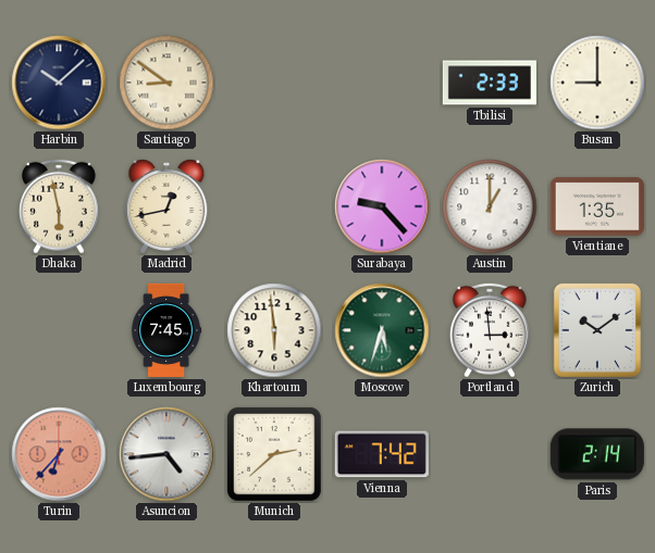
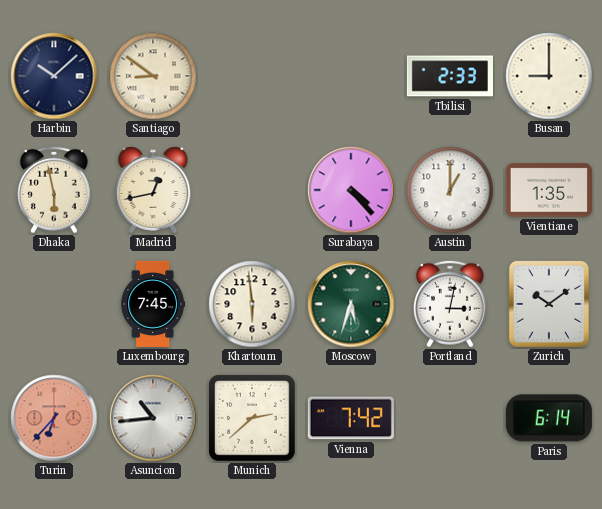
Surabaya: 9:23 -> 4:23 (351, 190)
Portland: 2:59 -> 3:02 (451, 304)
Asuncion: 4:44 -> 10:44 (153, 418)
Paris: 2:14 -> 6:14 (549, 418)
